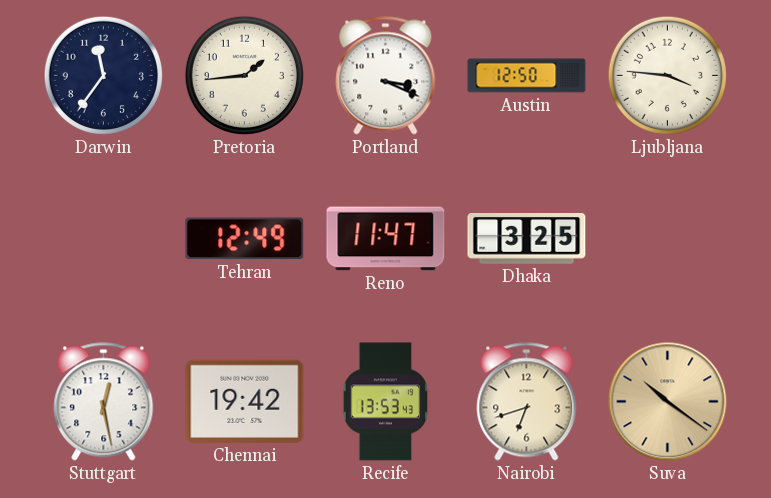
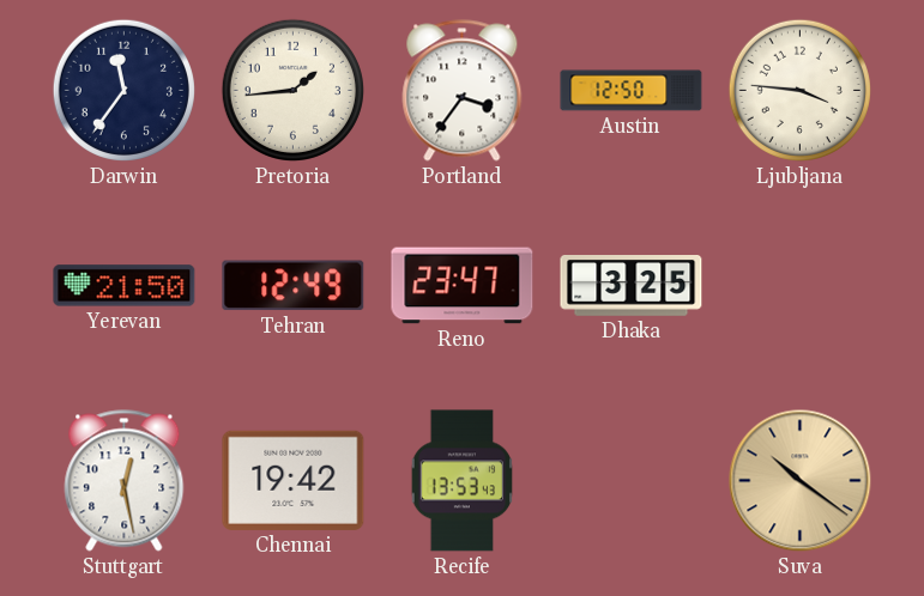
Portland: 3:19 -> 3:36 (463, 91)
Yerevan: none -> 21:50 (125, 286)
Reno: 11:47 -> 23:47 (463, 286)
Nairobi: 6:42 -> none (527, 402)
